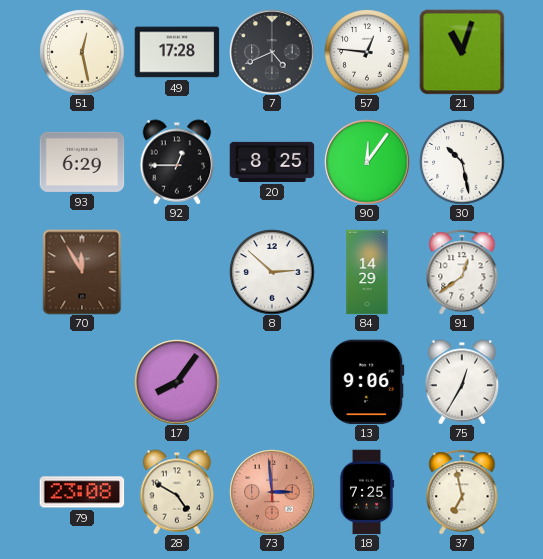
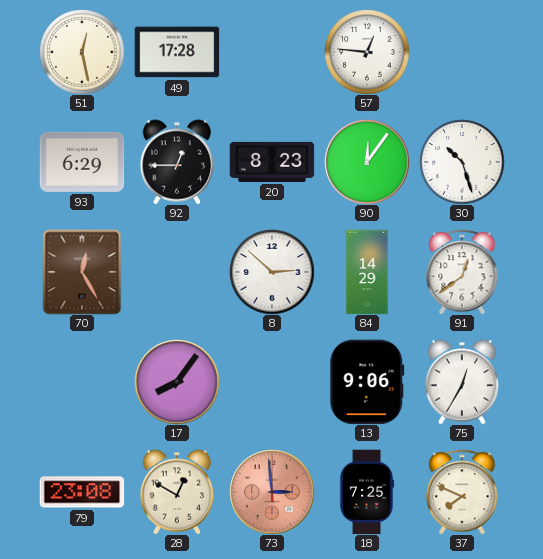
7: 4:41 -> none (272, 52)
21: 11:03 -> none (462, 52)
20: 8:25 -> 8:23 (272, 162)
30: 10:28 -> 10:27 (462, 162)
70: 11:55 -> 12:25 (82, 272)
28: 4:50 -> 12:50 (177, 492)
37: 6:58 -> 7:49 (462, 492)
